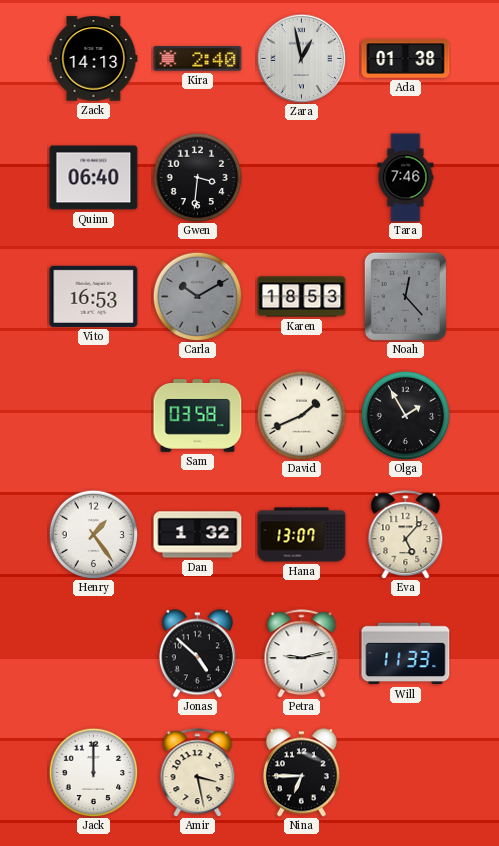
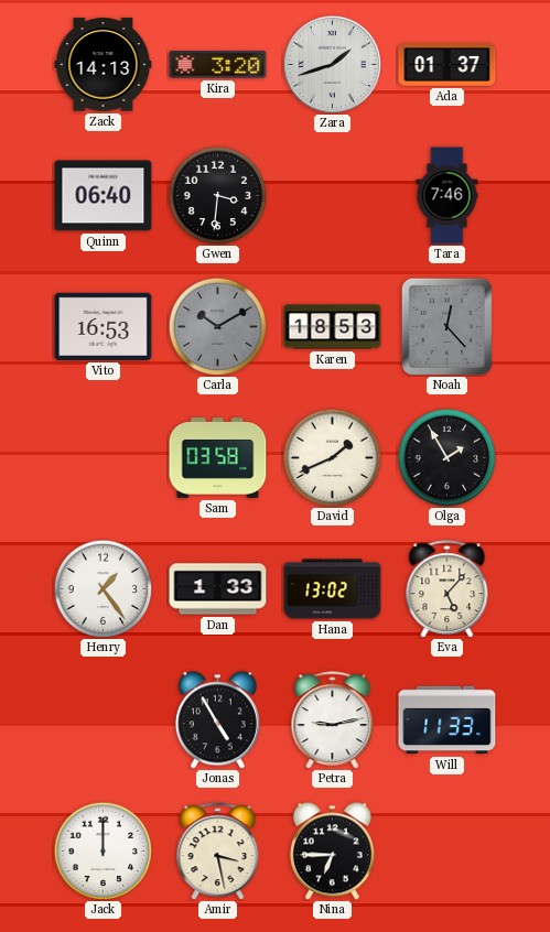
Kira: 2:40 -> 3:20 (218, 65)
Zara: 12:58 -> 1:42 (332, 64)
Ada: 01:38 -> 01:37 (447, 65)
Dan: 1:32 -> 1:33 (218, 589)
Hana: 13:07 -> 13:02 (333, 589)
Jonas: 4:52 -> 4:55 (217, 720)
